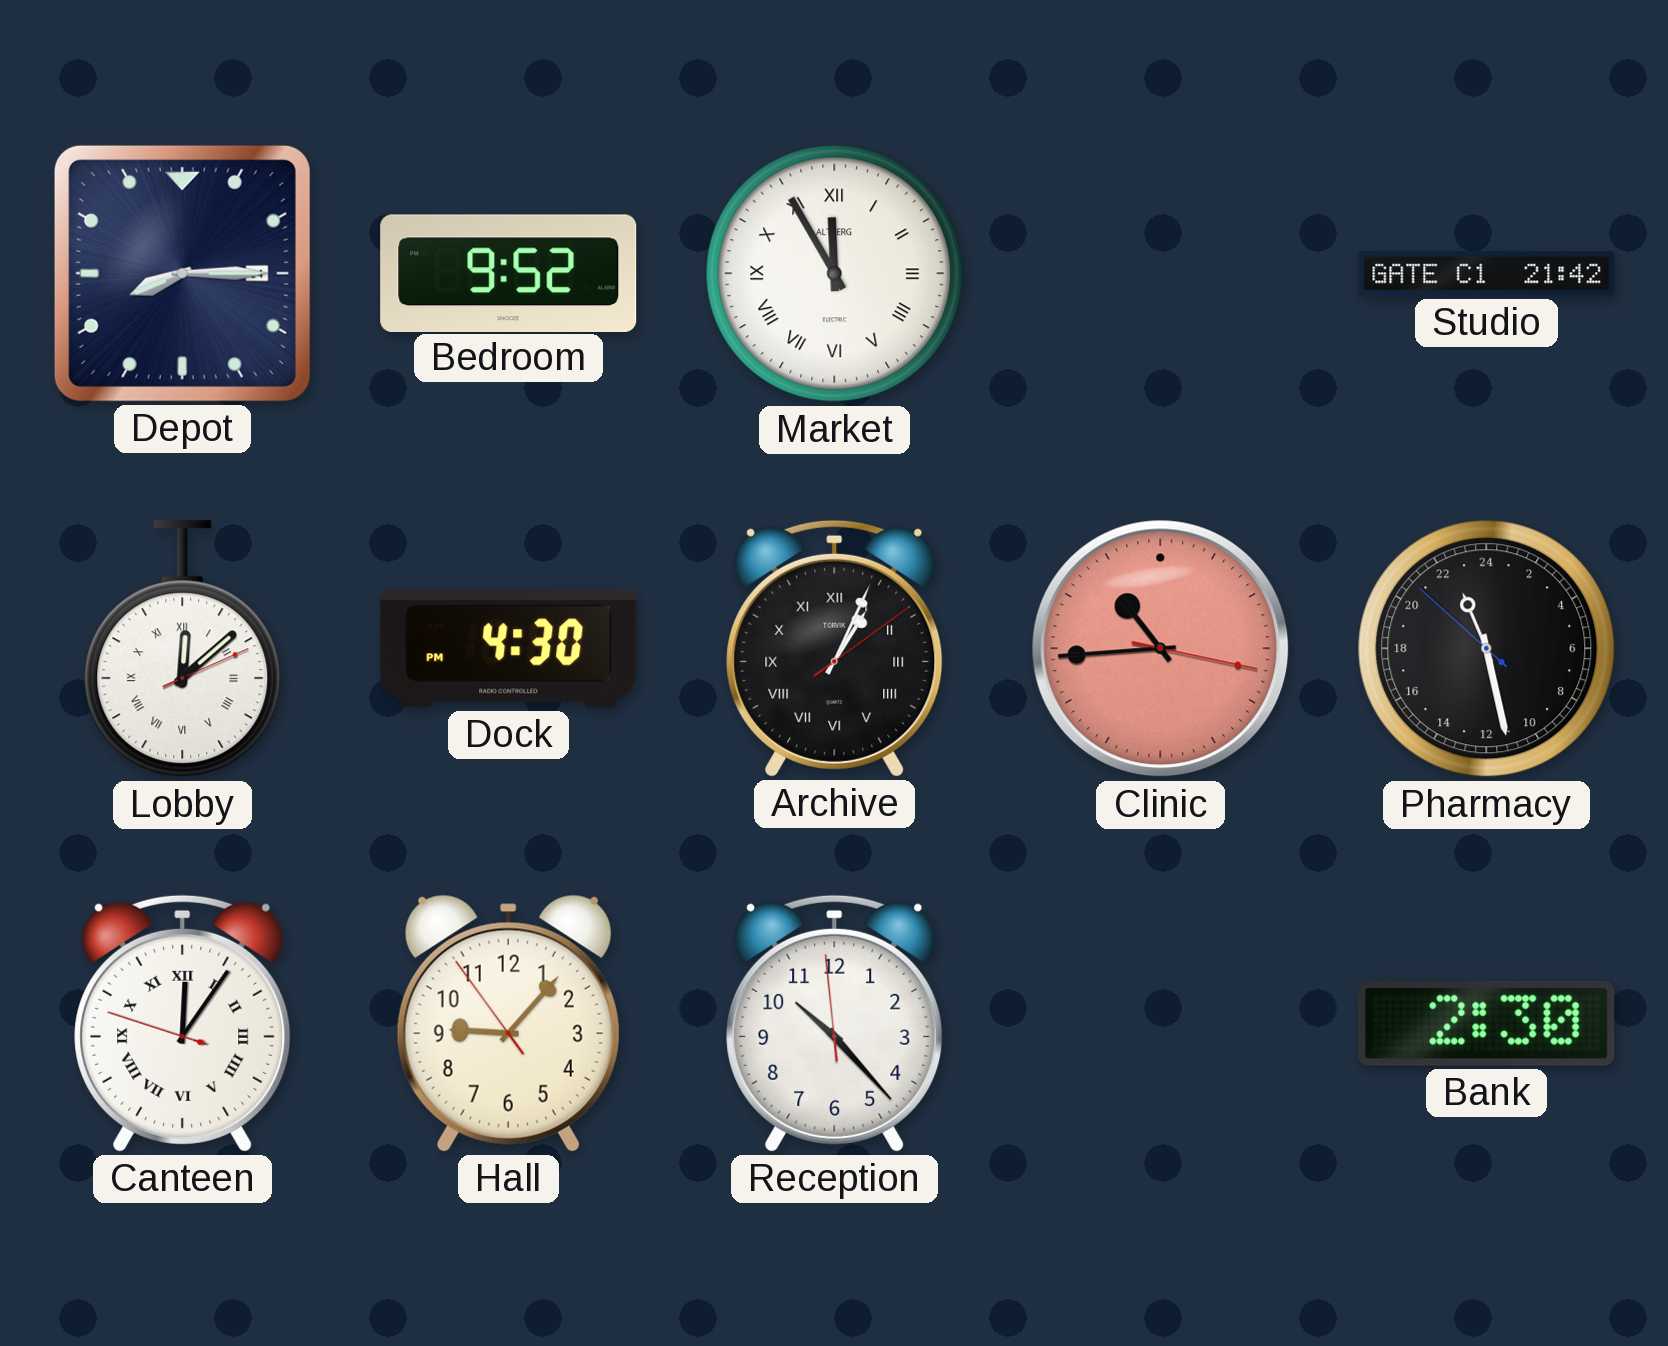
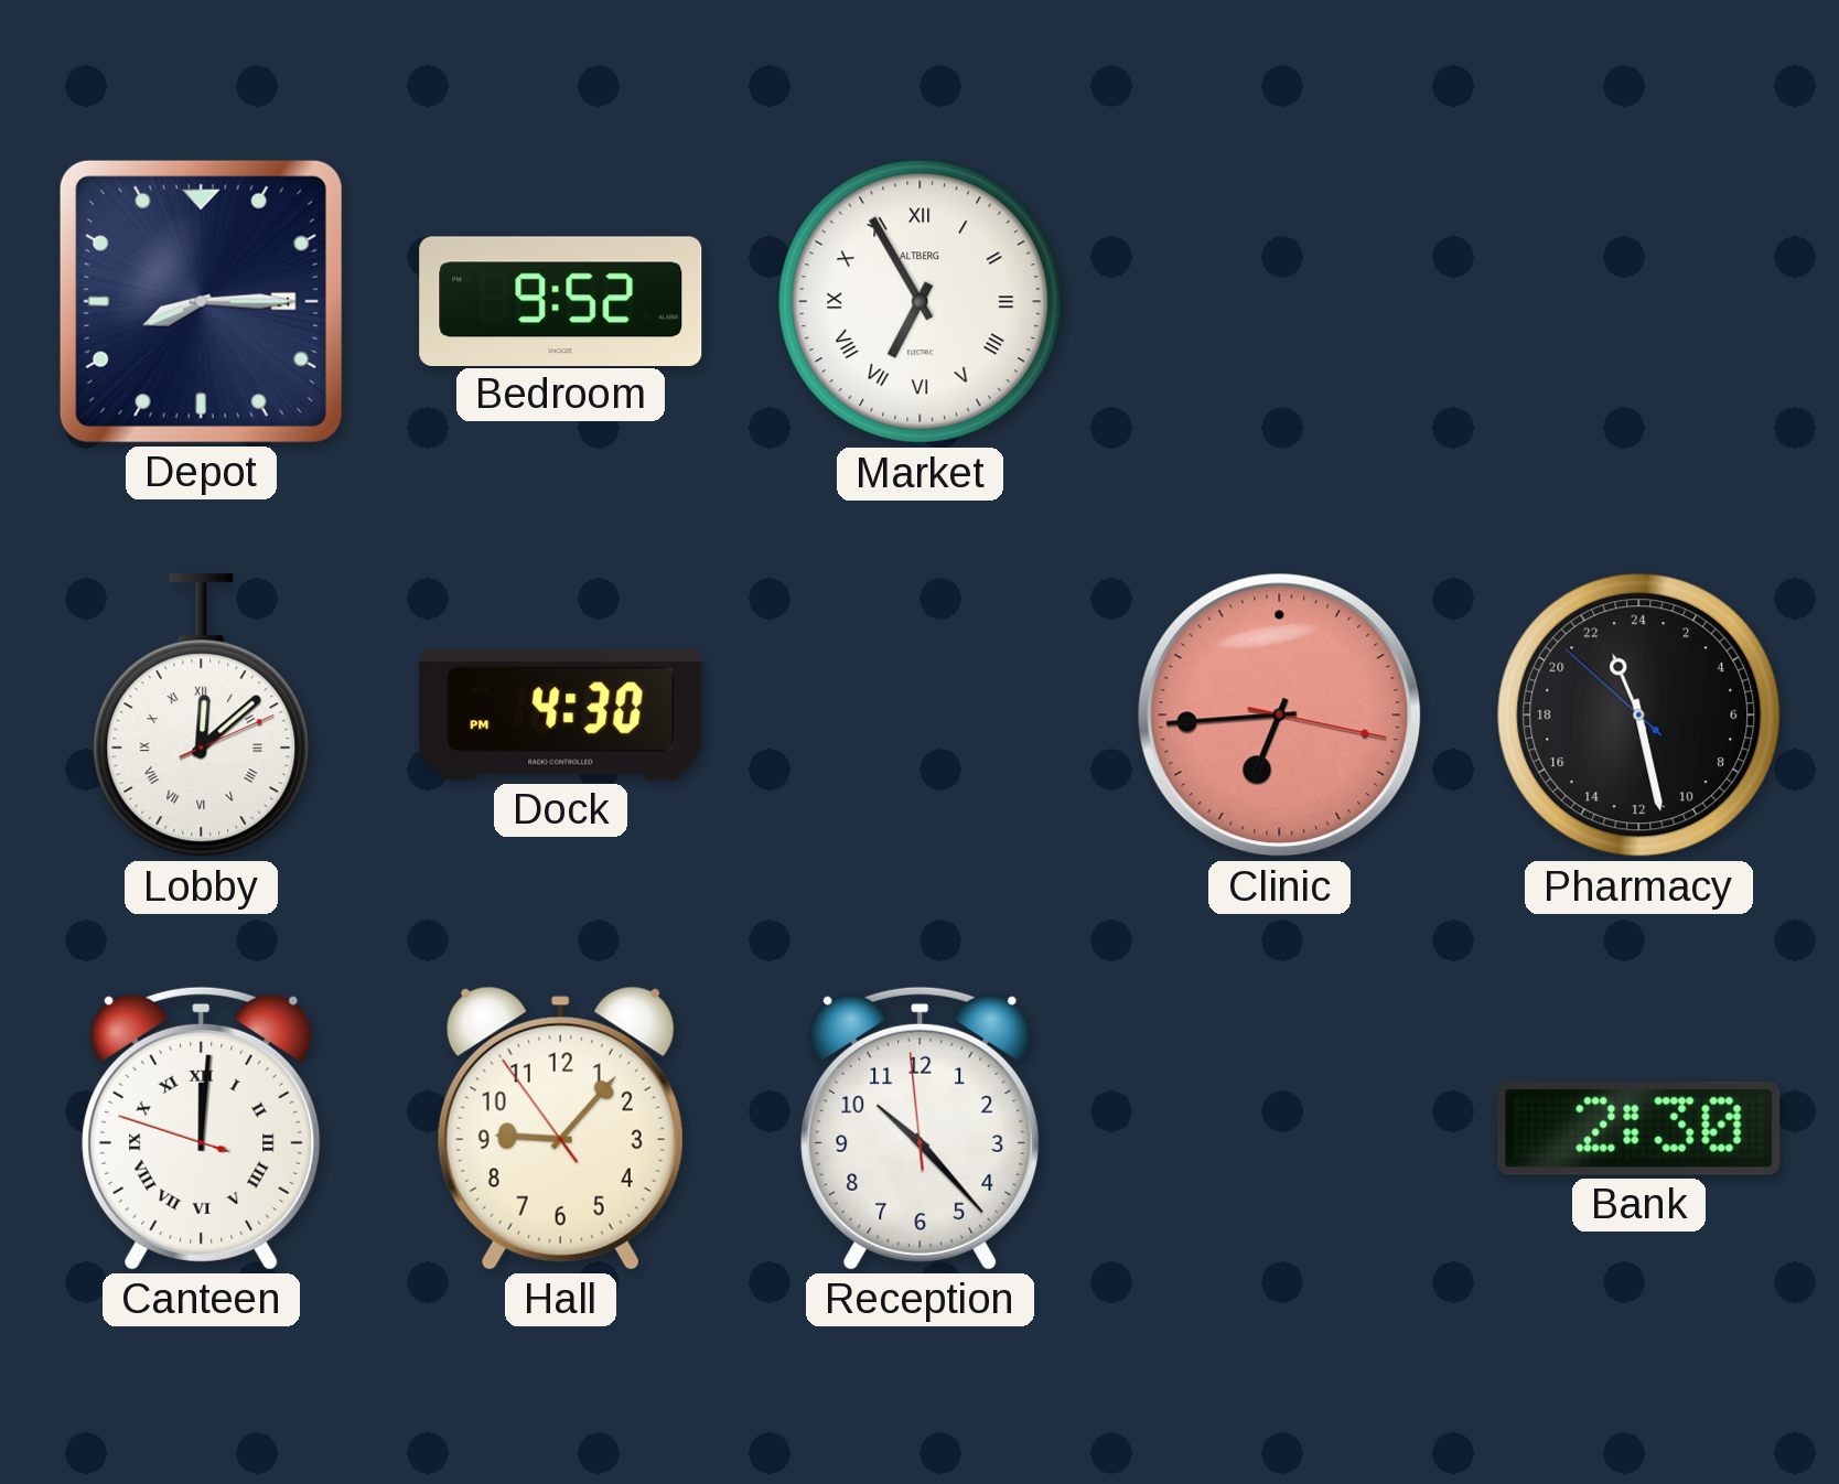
Market: 11:55 -> 6:55 (921, 302)
Studio: 21:42 -> none (1487, 274)
Archive: 1:04 -> none (835, 648)
Clinic: 10:44 -> 6:44 (1280, 716)
Canteen: 12:05 -> 12:00 (202, 1128)
